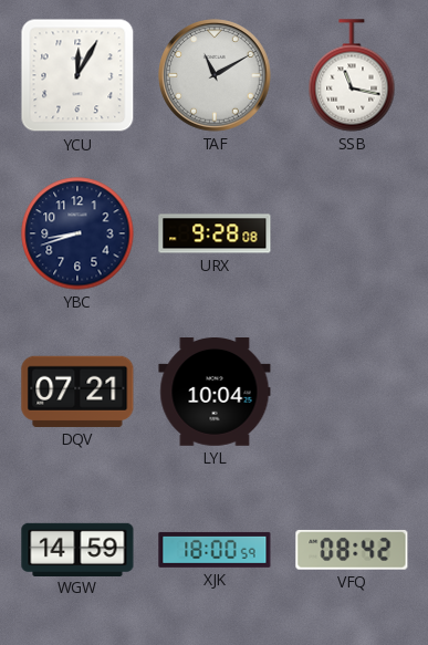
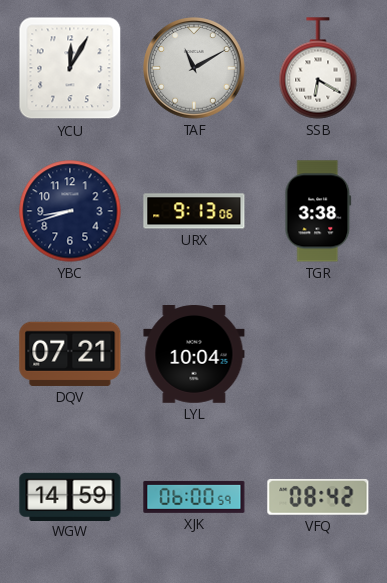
SSB: 11:17 -> 6:20 (318, 68)
URX: 9:28 -> 9:13 (194, 211)
TGR: none -> 3:38 (318, 211)
XJK: 18:00 -> 06:00 (194, 497)
